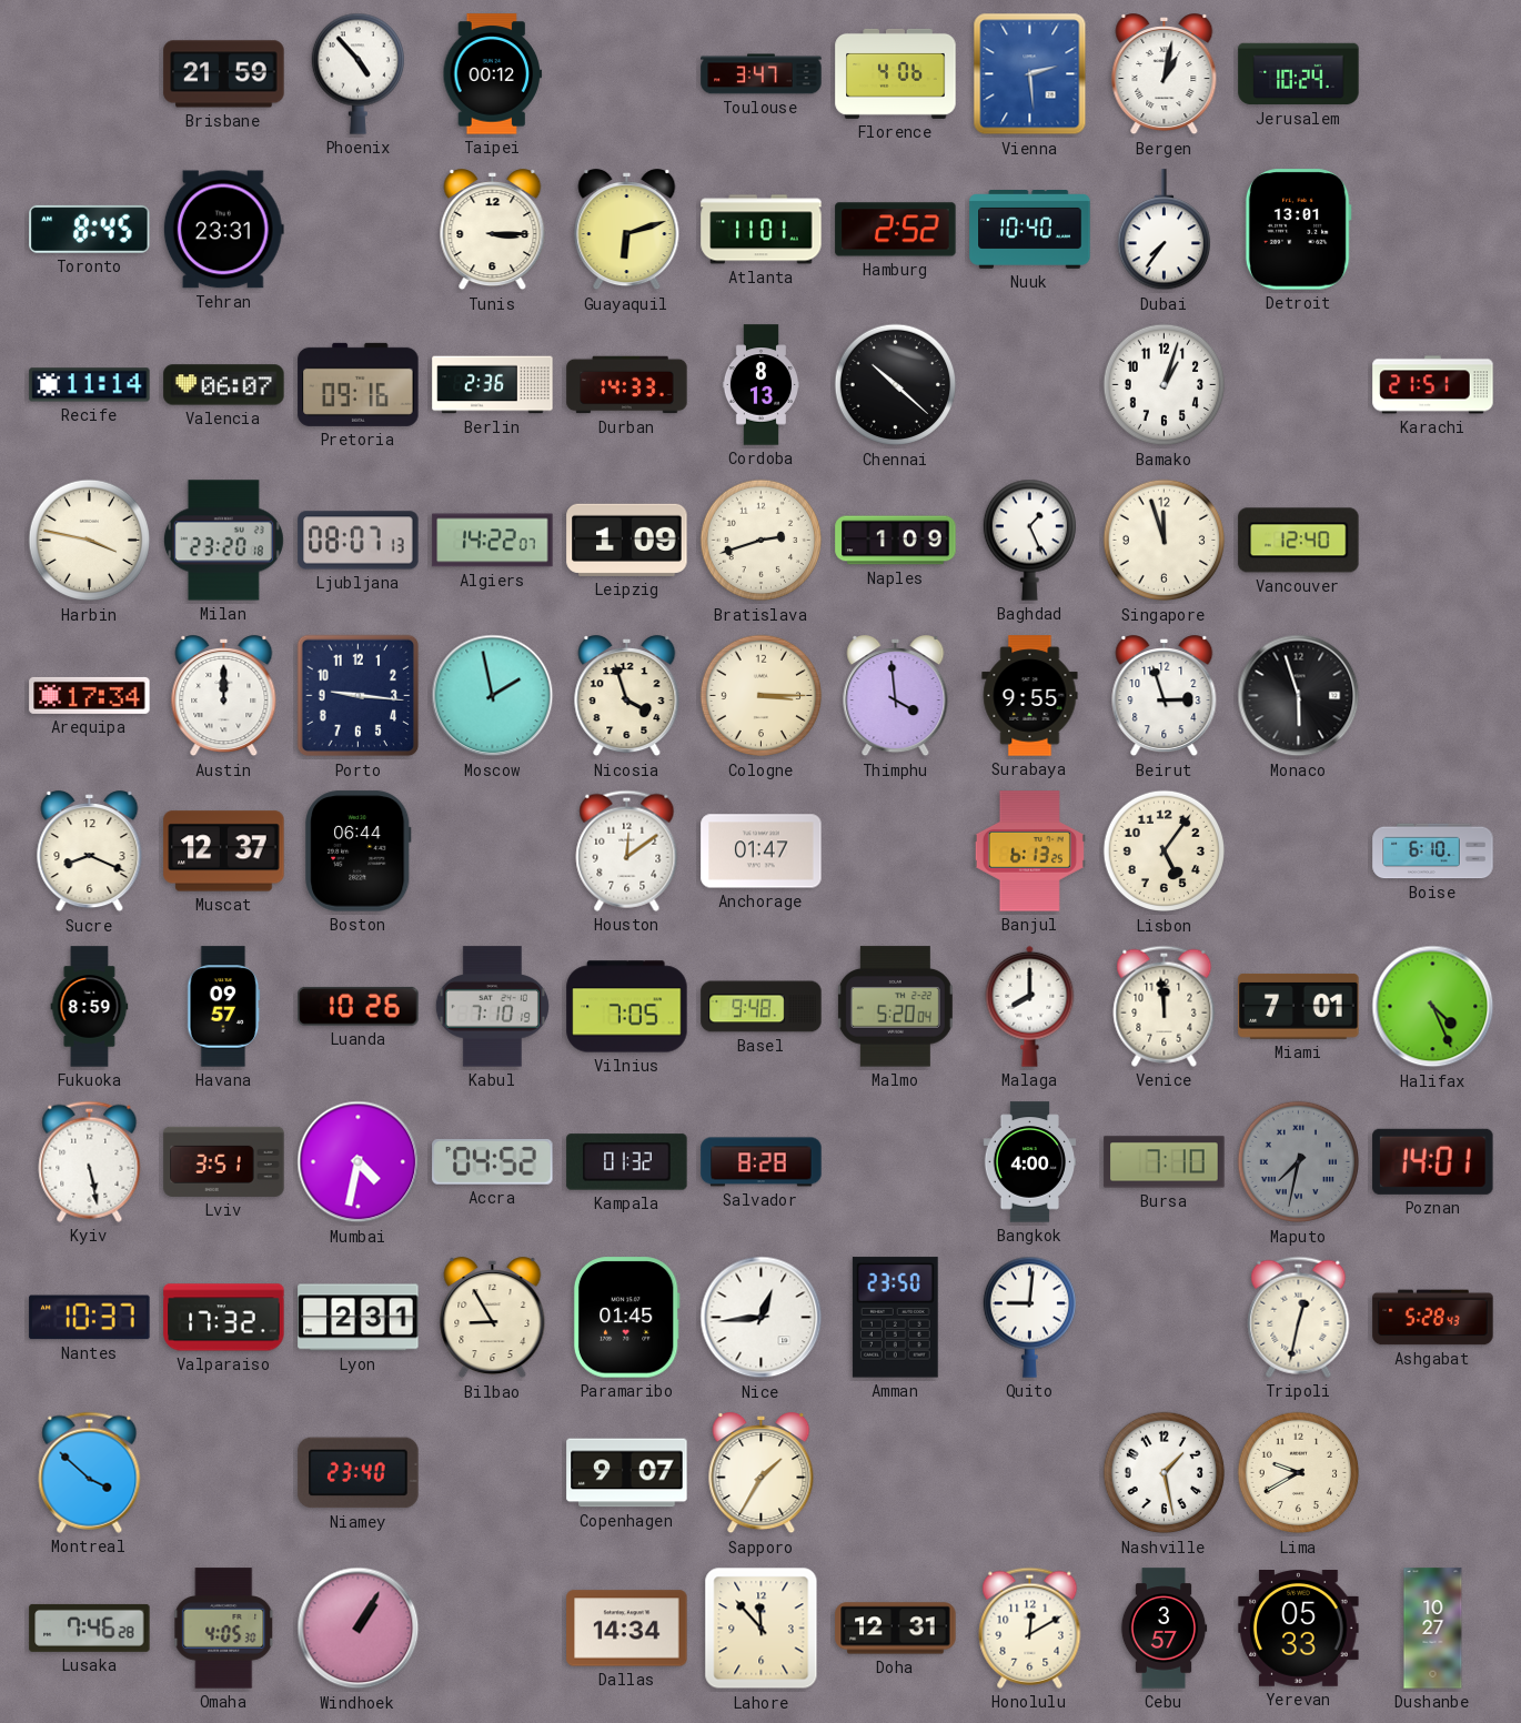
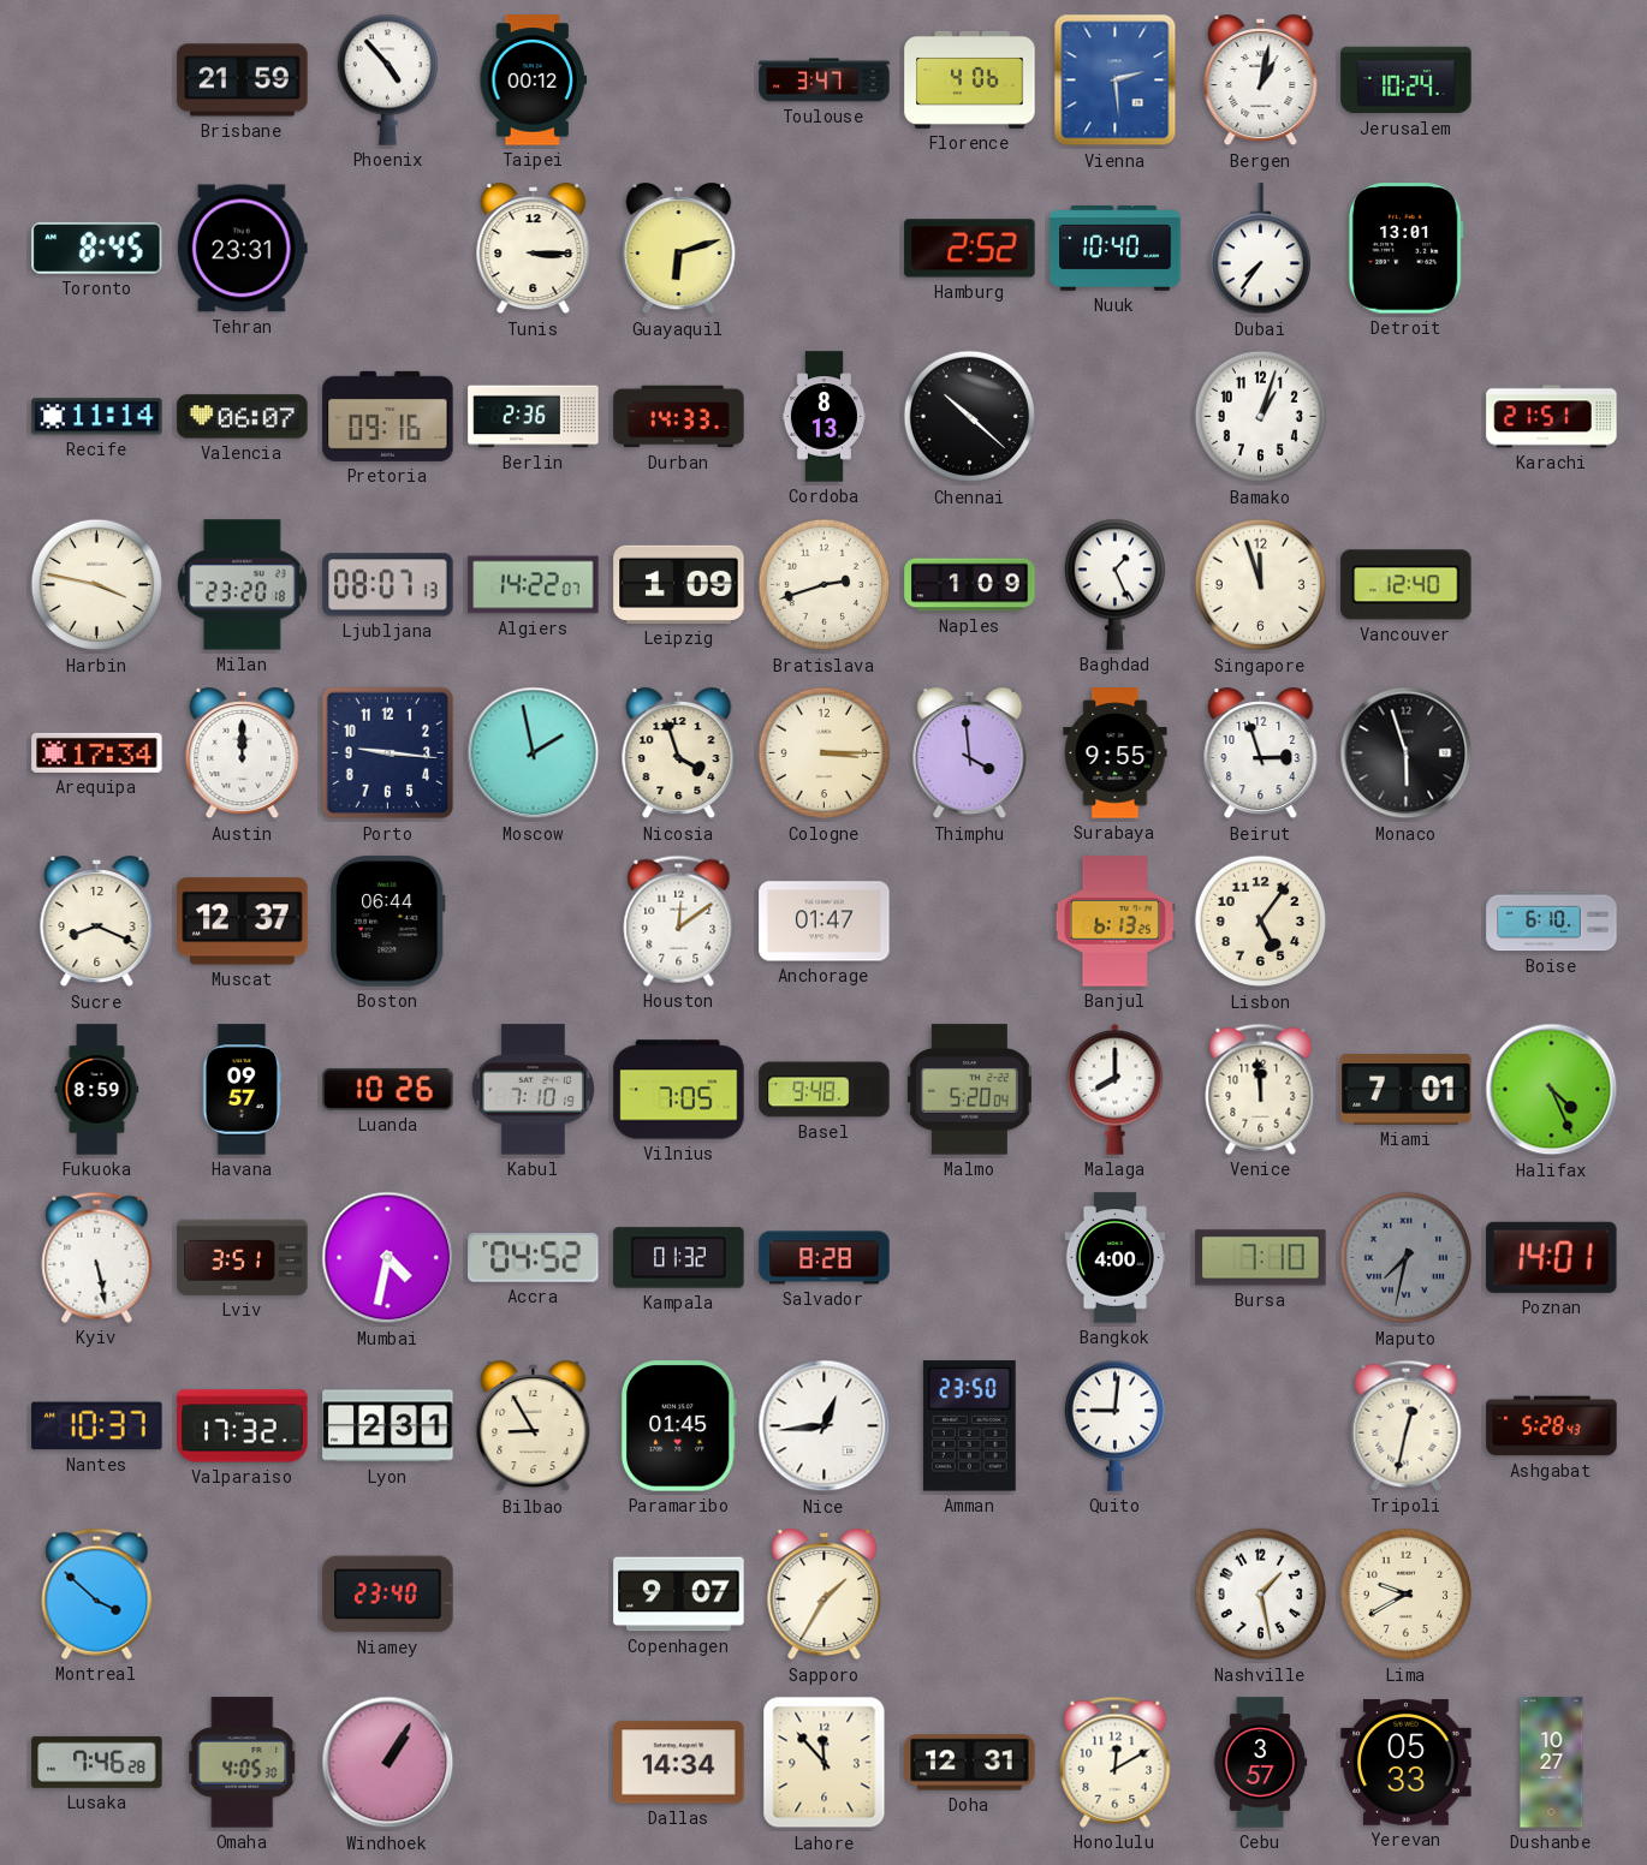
Atlanta: 11:01 -> none (762, 230)
